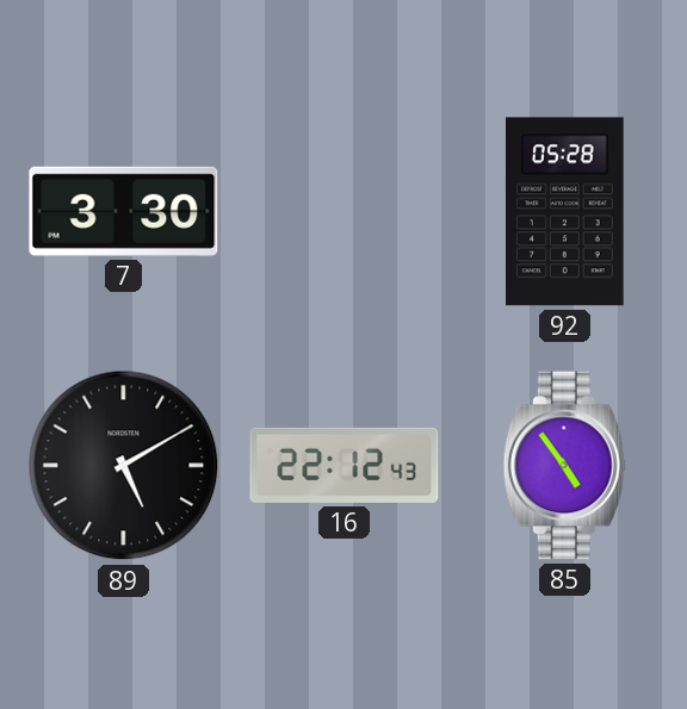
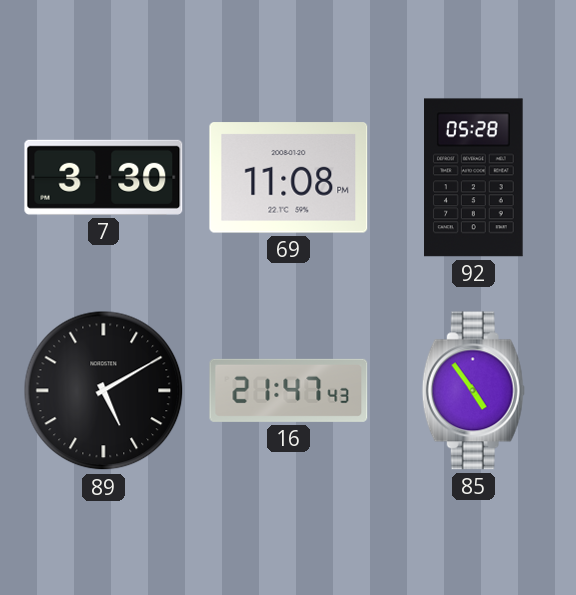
69: none -> 11:08 (289, 178)
16: 22:12 -> 21:47 (289, 390)
